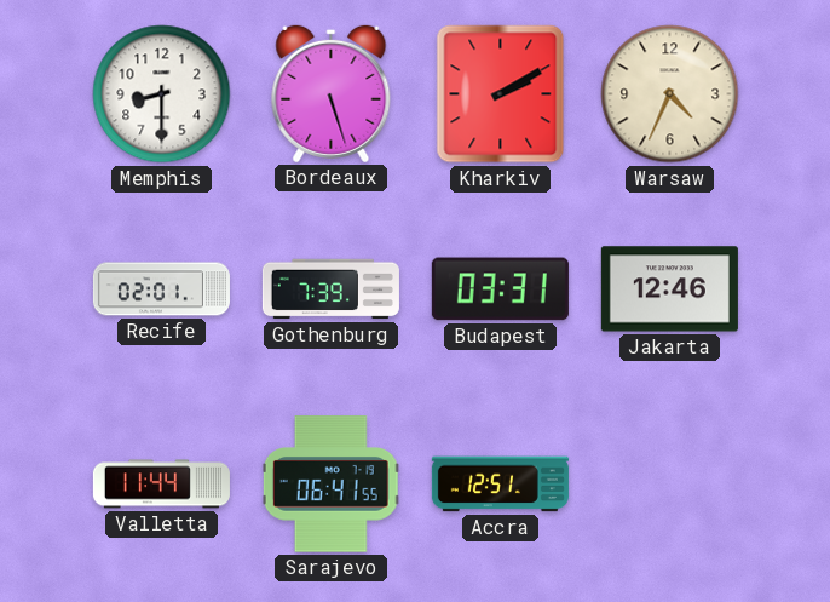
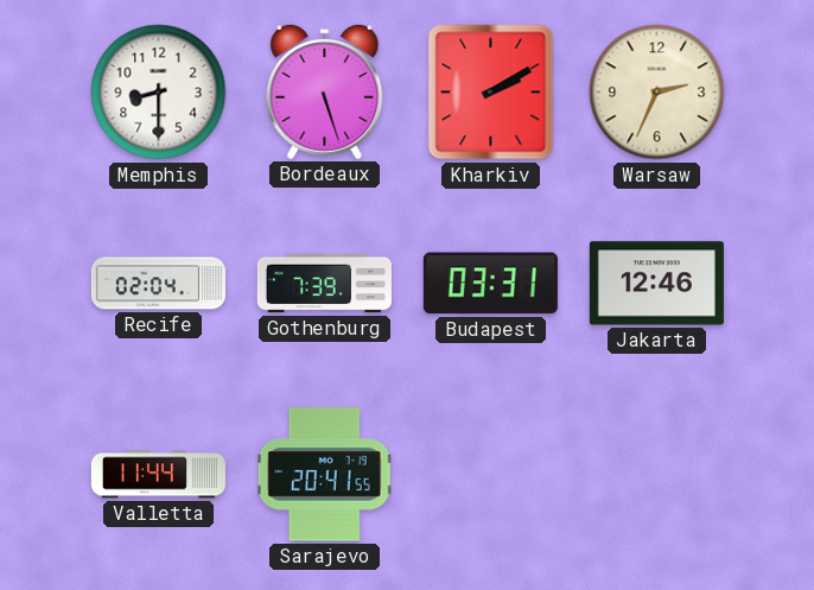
Warsaw: 4:34 -> 2:34 (657, 93)
Recife: 02:01 -> 02:04 (158, 284)
Sarajevo: 06:41 -> 20:41 (324, 475)
Accra: 12:51 -> none (500, 485)
